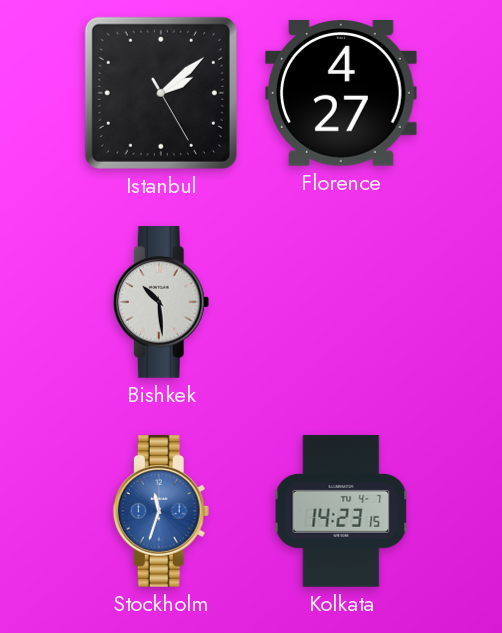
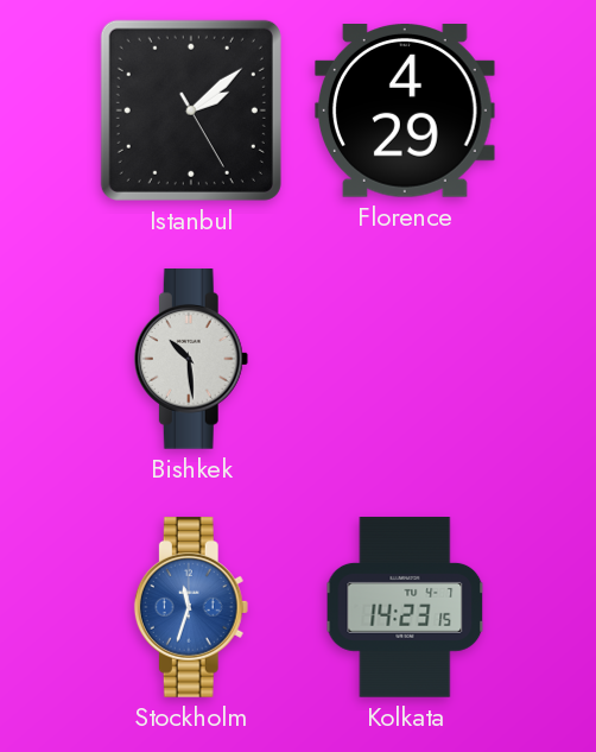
Florence: 4:27 -> 4:29 (405, 112)
